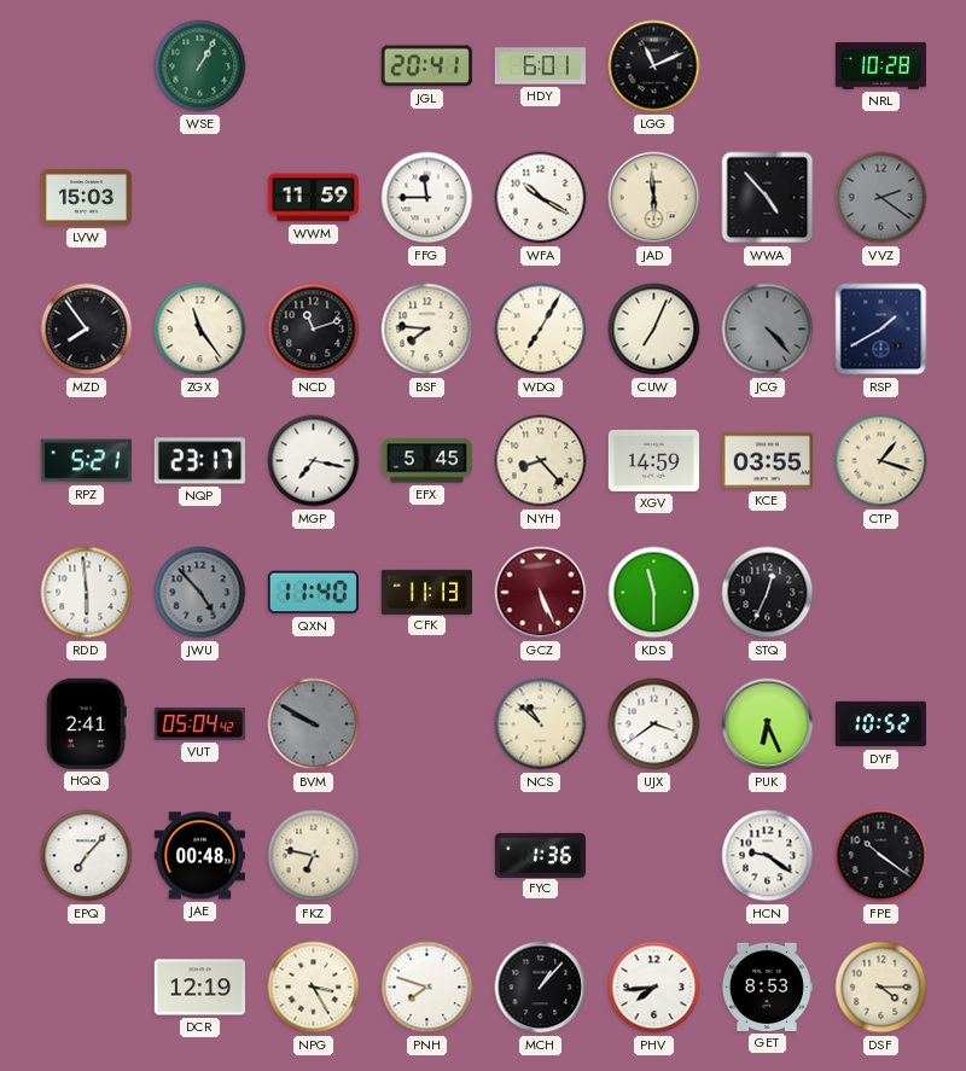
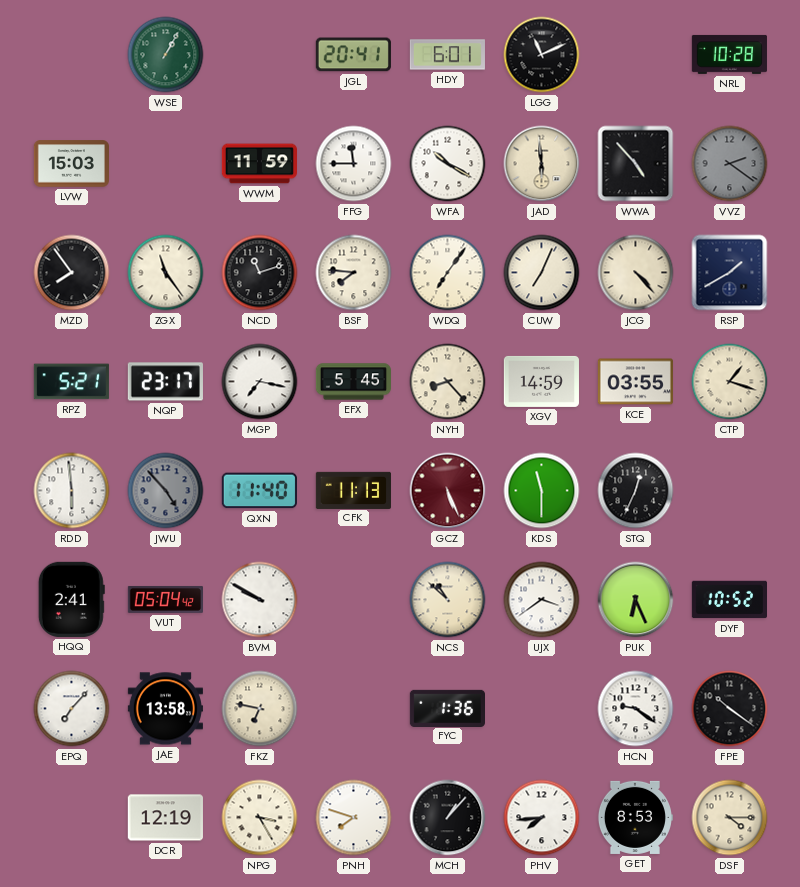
WDQ: 7:05 -> 7:06 (448, 273)
JCG dial: grey -> cream (636, 273)
BVM dial: grey -> white (260, 600)
JAE: 00:48 -> 13:58 (165, 709)
